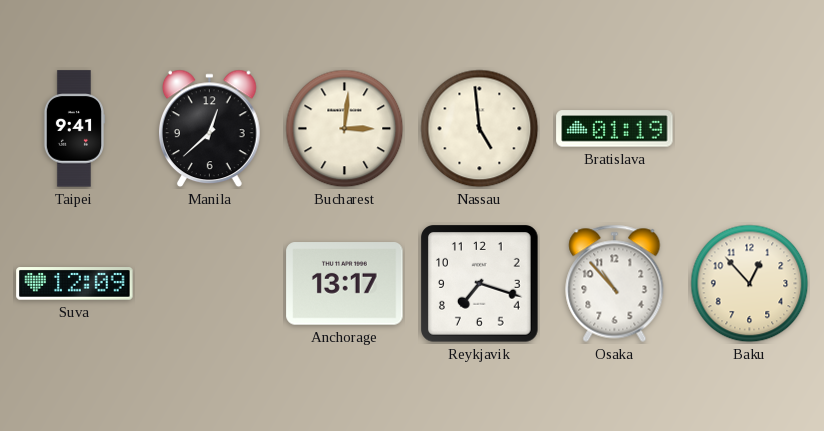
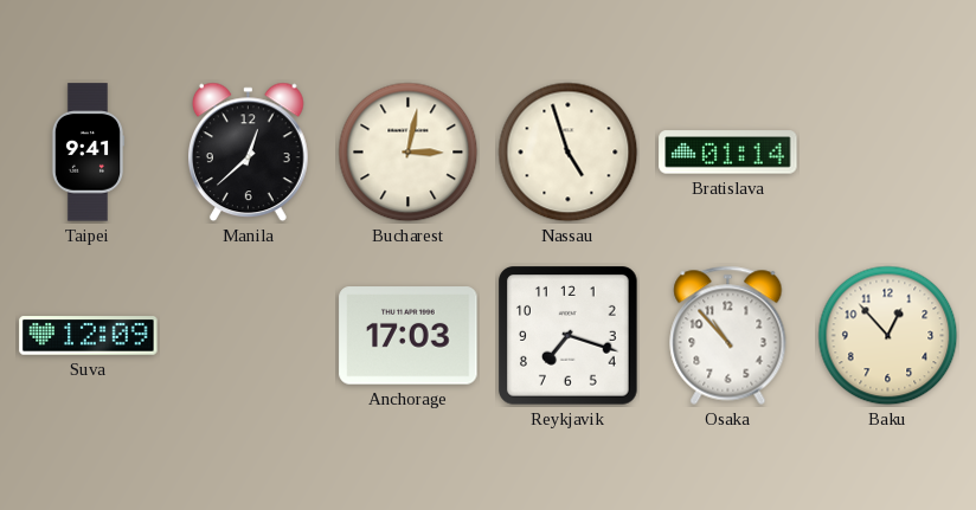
Bucharest: 3:01 -> 3:02 (409, 153)
Nassau: 4:59 -> 4:57 (569, 153)
Bratislava: 01:19 -> 01:14 (728, 153)
Anchorage: 13:17 -> 17:03 (409, 336)
